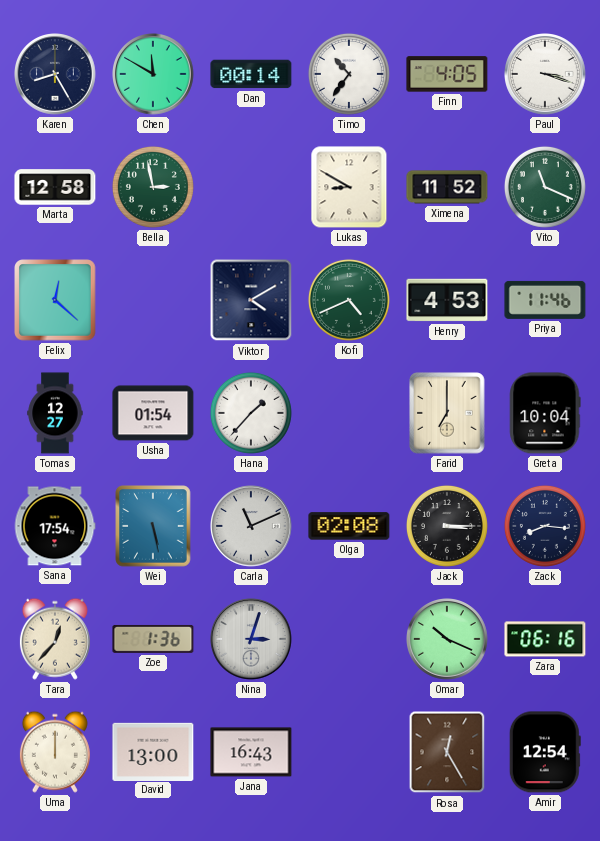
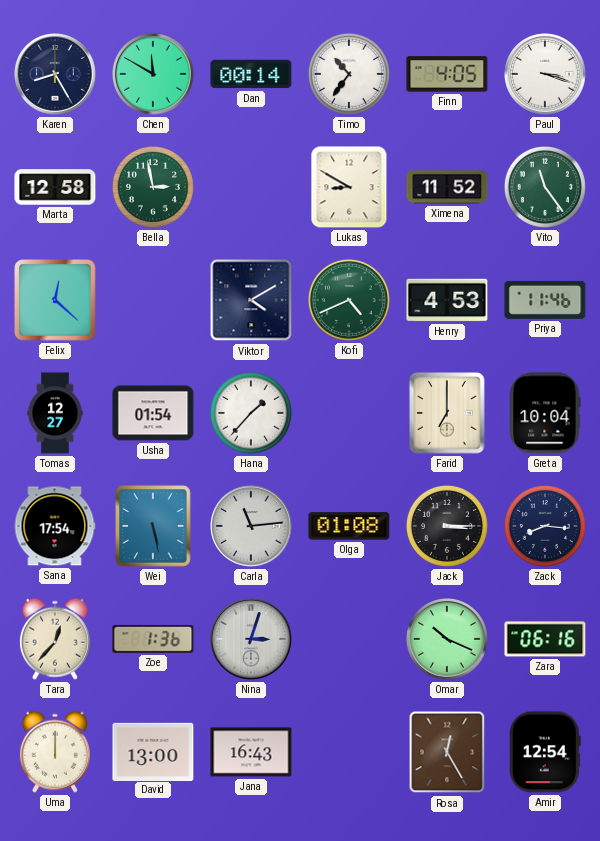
Vito: 11:19 -> 11:24 (545, 187)
Carla: 11:11 -> 11:14 (252, 527)
Olga: 02:08 -> 01:08 (349, 526)
